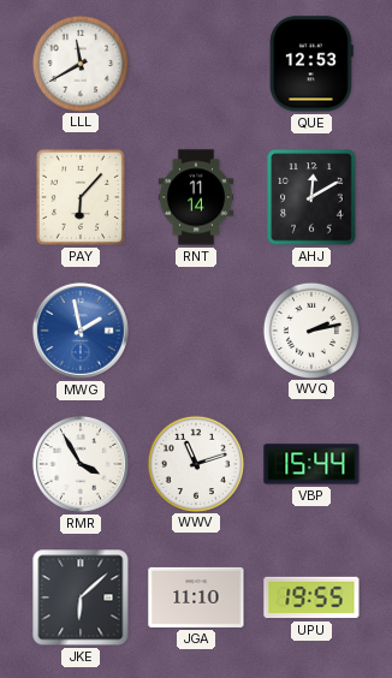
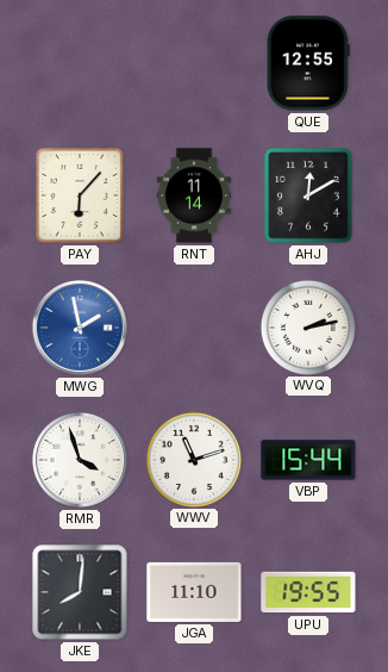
LLL: 11:40 -> none (79, 63)
QUE: 12:53 -> 12:55 (308, 63)
RMR: 3:55 -> 3:57 (80, 460)
JKE: 6:08 -> 8:01 (80, 592)
